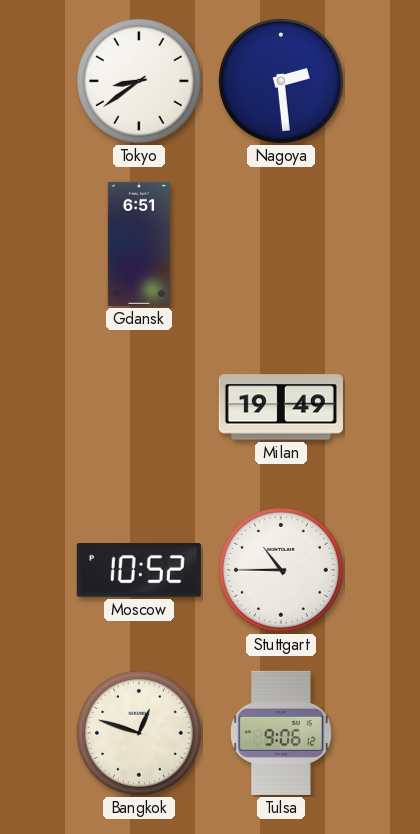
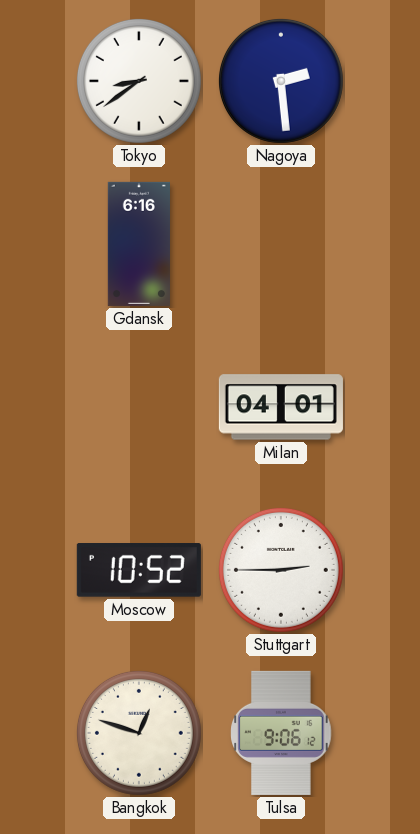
Gdansk: 6:51 -> 6:16 (139, 244)
Milan: 19:49 -> 04:01 (281, 407)
Stuttgart: 10:45 -> 2:45 (281, 570)
